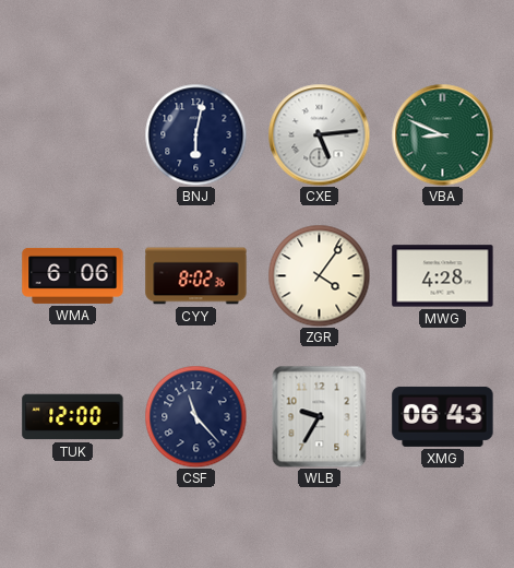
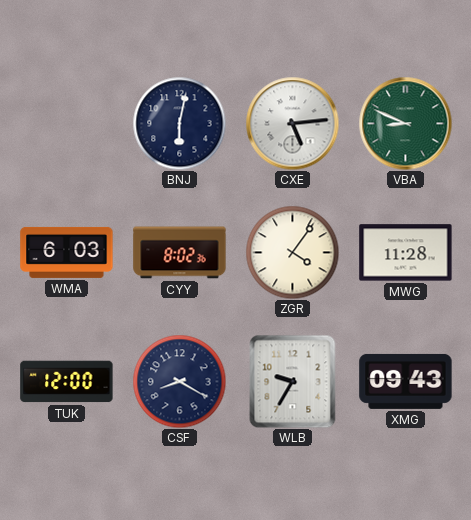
WMA: 6:06 -> 6:03 (67, 252)
MWG: 4:28 -> 11:28 (406, 253)
CSF: 11:23 -> 8:20 (179, 381)
XMG: 06:43 -> 09:43 (406, 381)
